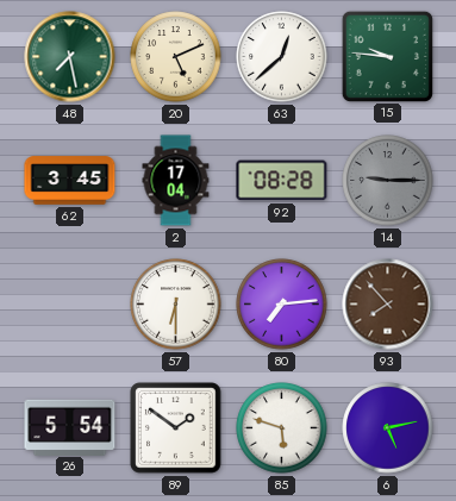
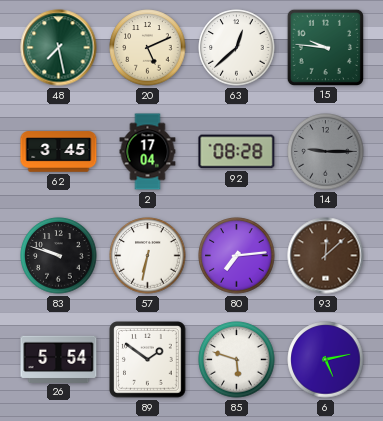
83: none -> 9:48 (59, 256)
57: 6:30 -> 6:32 (148, 256)
93: 7:53 -> 12:08 (326, 256)
